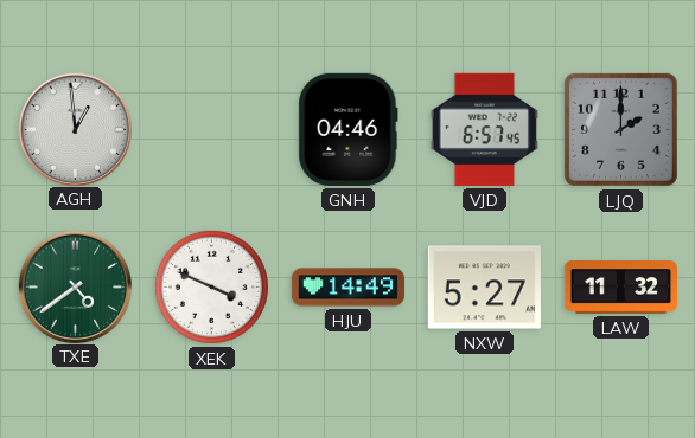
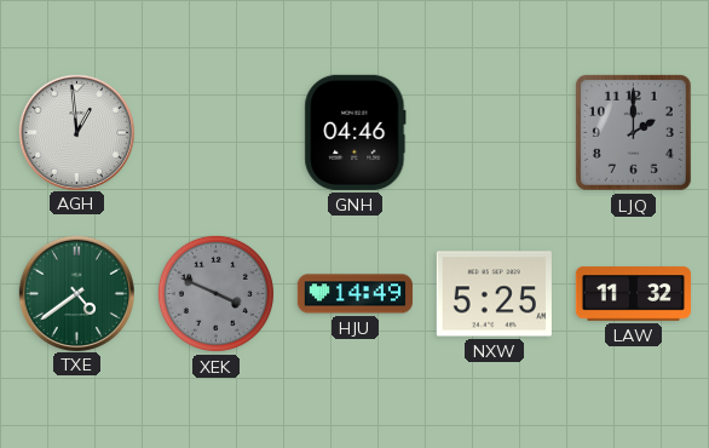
VJD: 6:57 -> none (484, 129)
XEK dial: white -> grey (215, 293)
NXW: 5:27 -> 5:25 (494, 294)
